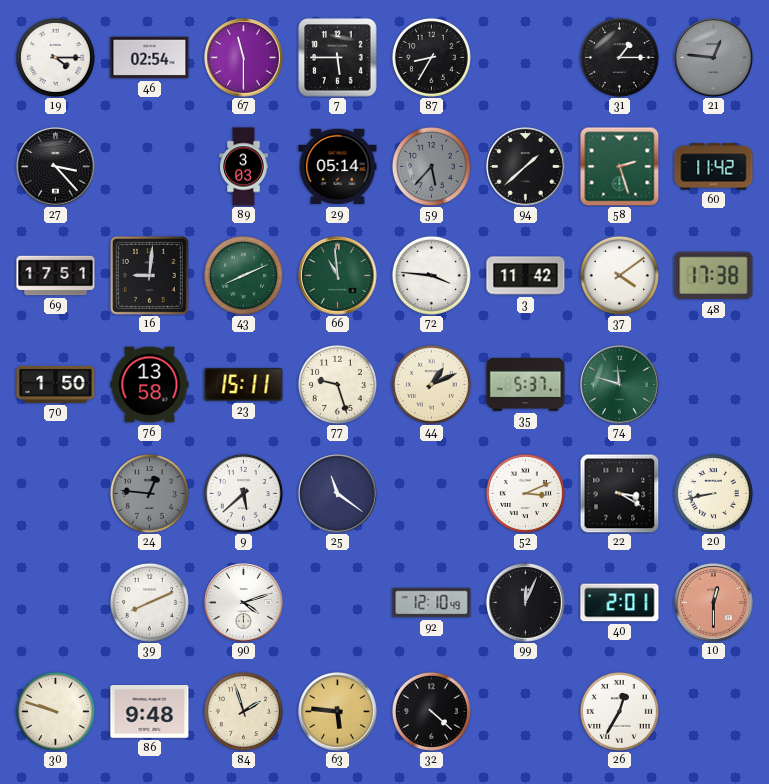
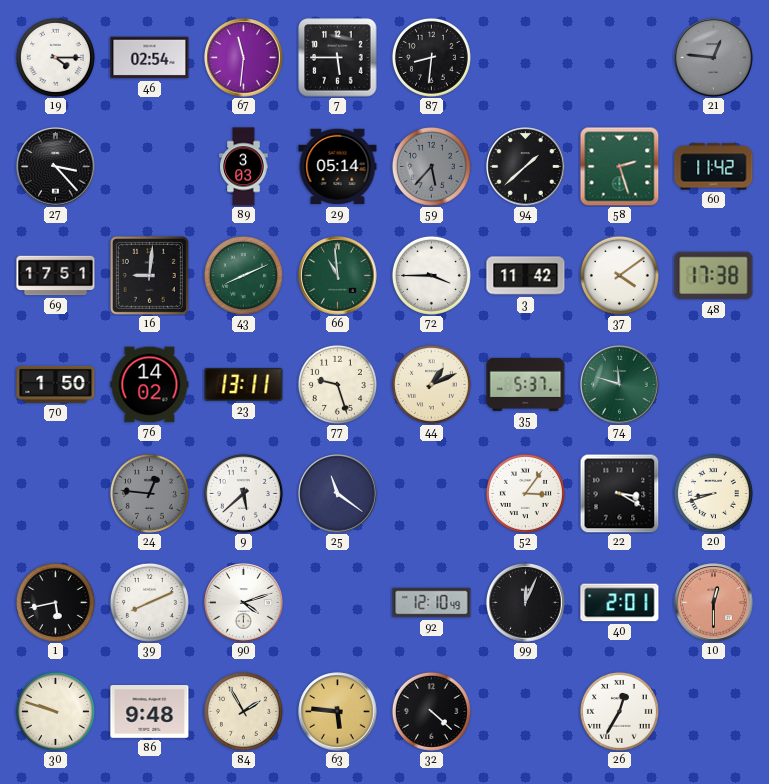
67: 11:30 -> 11:31 (244, 58)
87: 8:35 -> 8:31 (431, 57)
31: 1:15 -> none (619, 57)
72: 3:46 -> 3:45 (431, 275)
76: 13:58 -> 14:02 (150, 385)
23: 15:11 -> 13:11 (244, 384)
52: 3:11 -> 3:06 (525, 493)
20: 8:43 -> 8:42 (713, 493)
1: none -> 5:43 (55, 602)
84: 1:57 -> 1:55 (243, 711)
